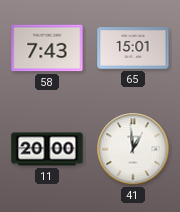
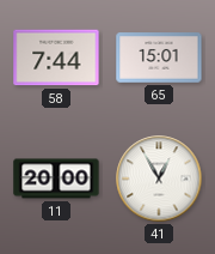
58: 7:43 -> 7:44 (56, 58)
41: 12:59 -> 12:55 (159, 179)
